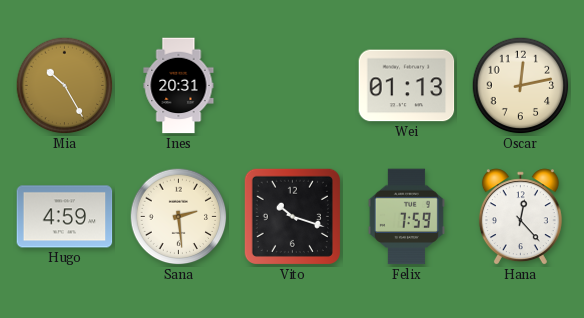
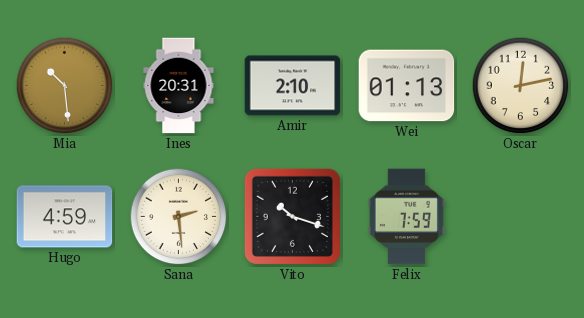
Mia: 10:25 -> 10:29 (65, 86)
Amir: none -> 2:10 (293, 86)
Hana: 12:23 -> none (520, 217)
